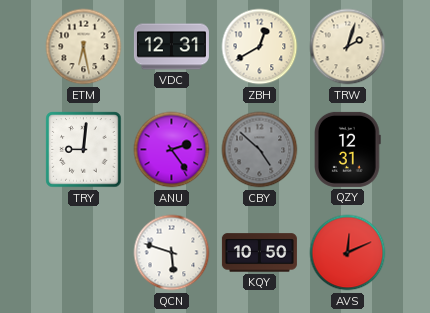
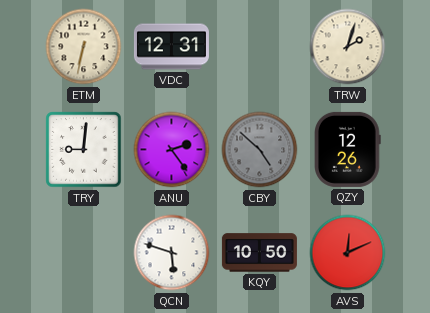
ETM: 6:28 -> 6:32 (84, 47)
ZBH: 12:40 -> none (260, 47)
QZY: 12:31 -> 12:26 (348, 149)
